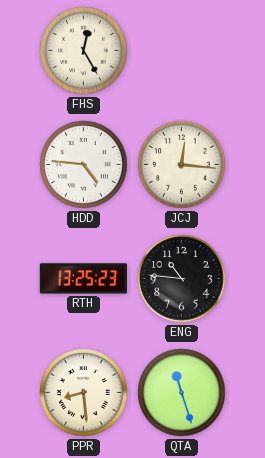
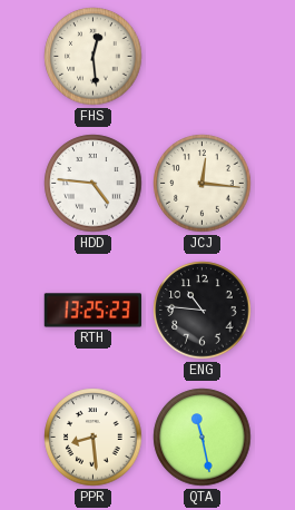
FHS: 12:25 -> 12:29 (94, 57)
QTA: 11:27 -> 11:28 (203, 438)
